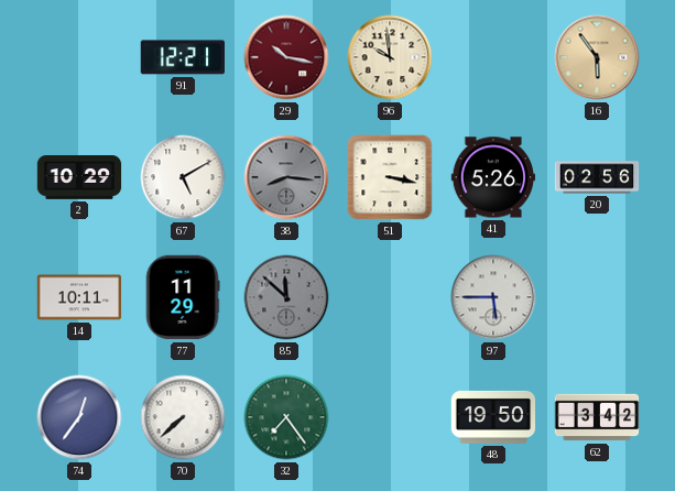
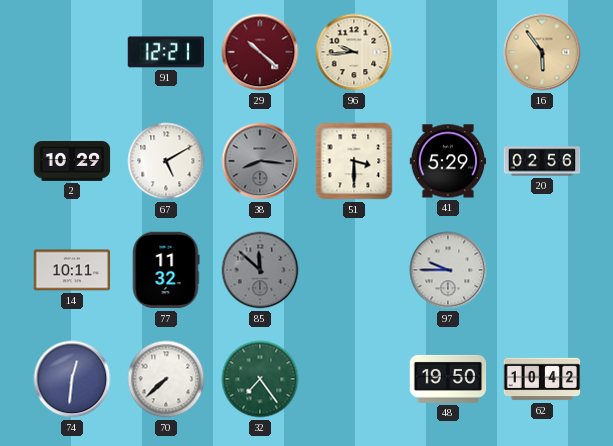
29: 10:17 -> 10:22 (260, 52)
96: 9:59 -> 9:44 (354, 52)
51: 3:17 -> 3:30 (354, 161)
41: 5:26 -> 5:29 (448, 161)
77: 11:29 -> 11:32 (166, 270)
97: 5:45 -> 9:45 (448, 270)
74: 12:36 -> 12:31 (72, 379)
62: 3:42 -> 10:42 (542, 379)
